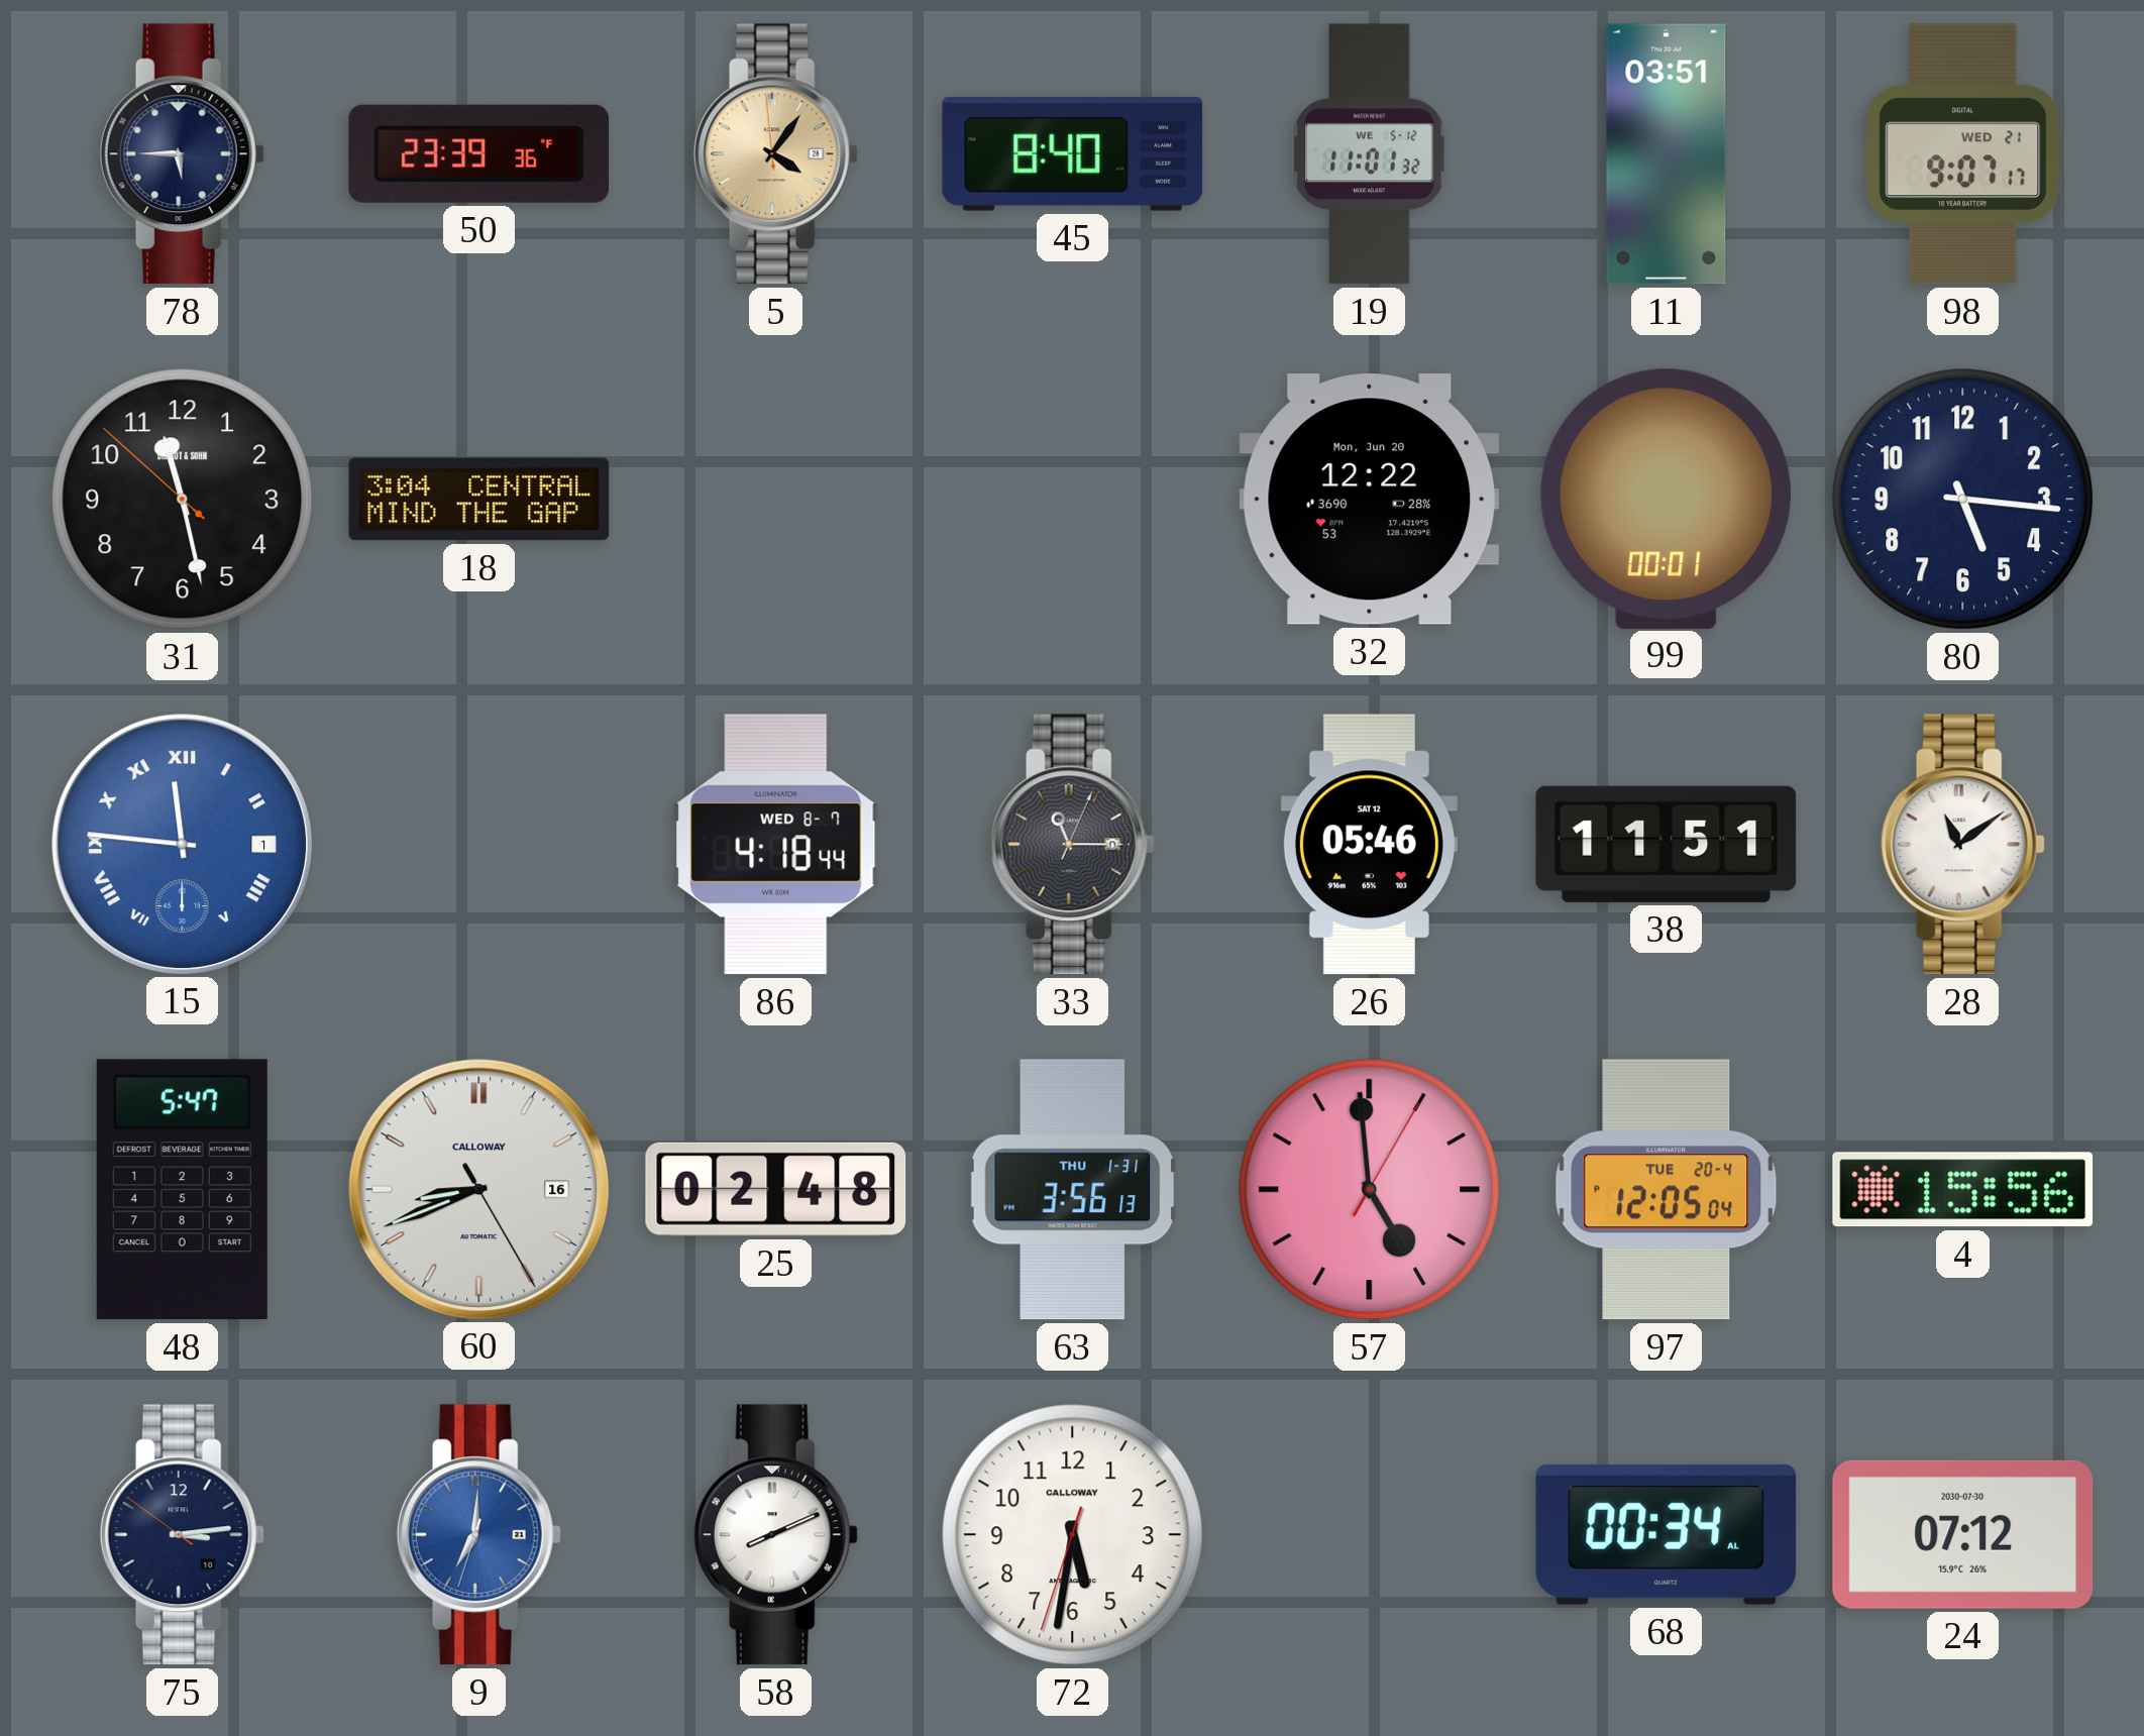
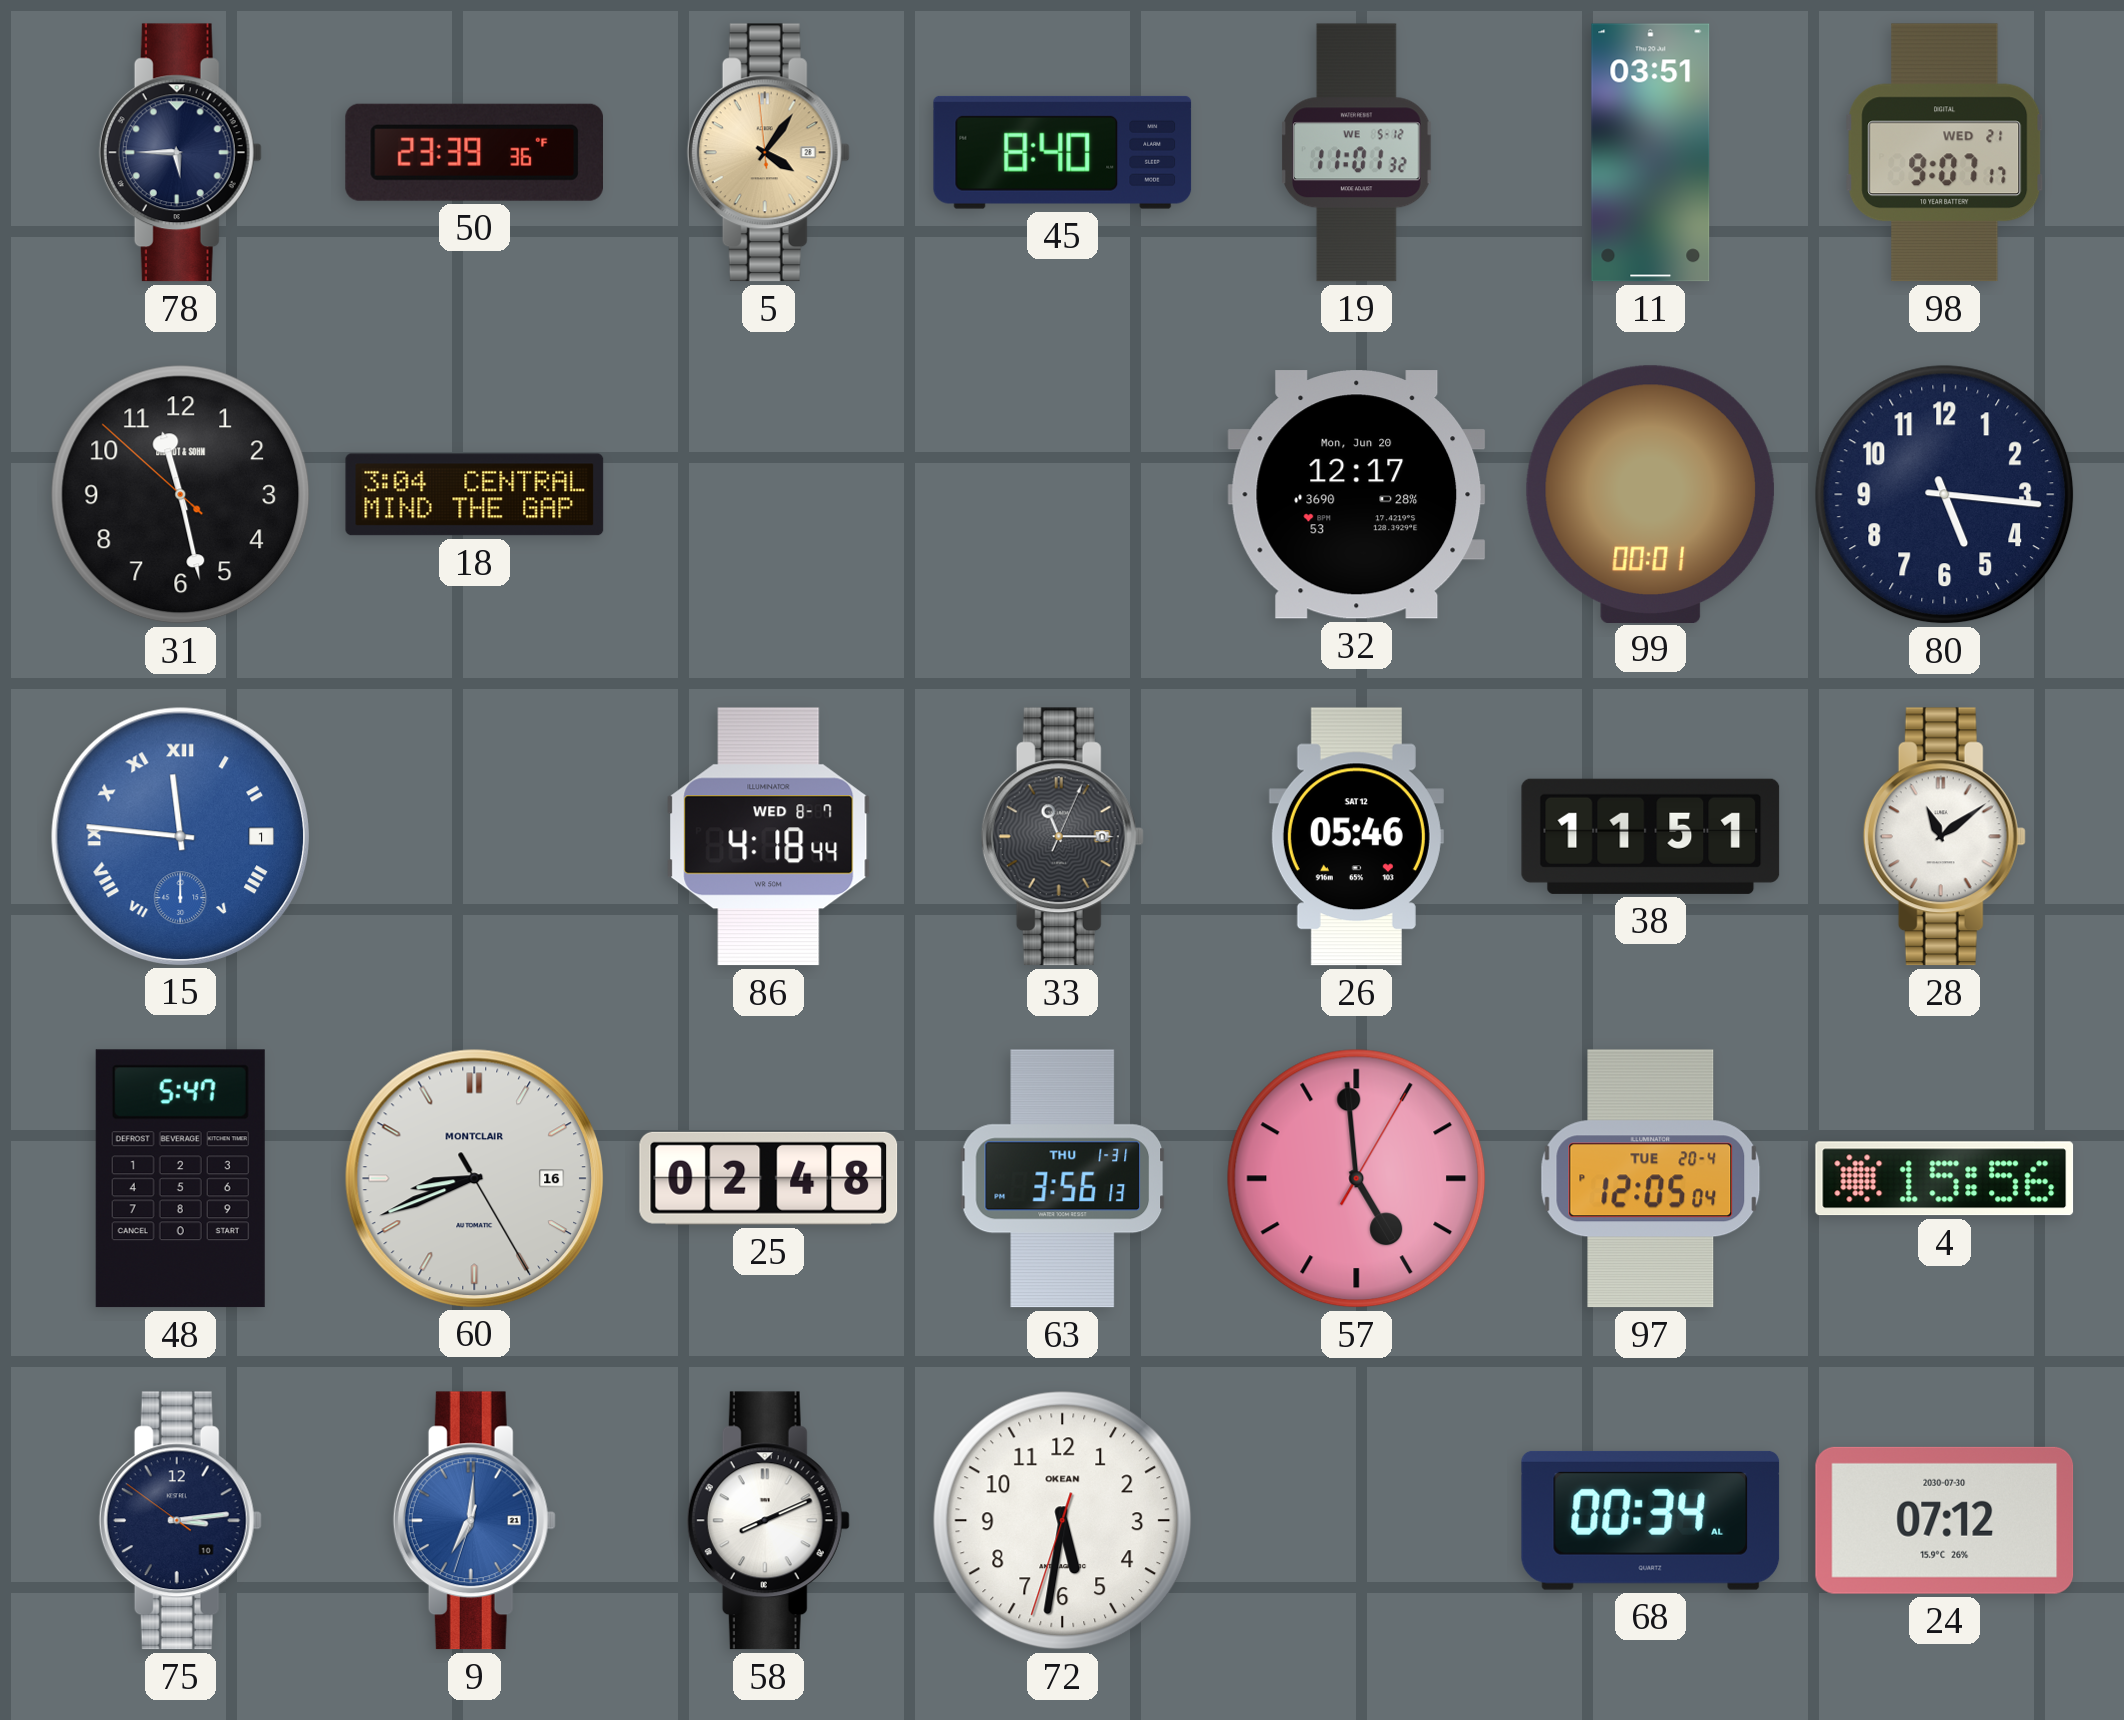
32: 12:22 -> 12:17 (1357, 495)
60 brand: CALLOWAY -> MONTCLAIR (474, 1178)
72 brand: CALLOWAY -> OKEAN (1063, 1521)
